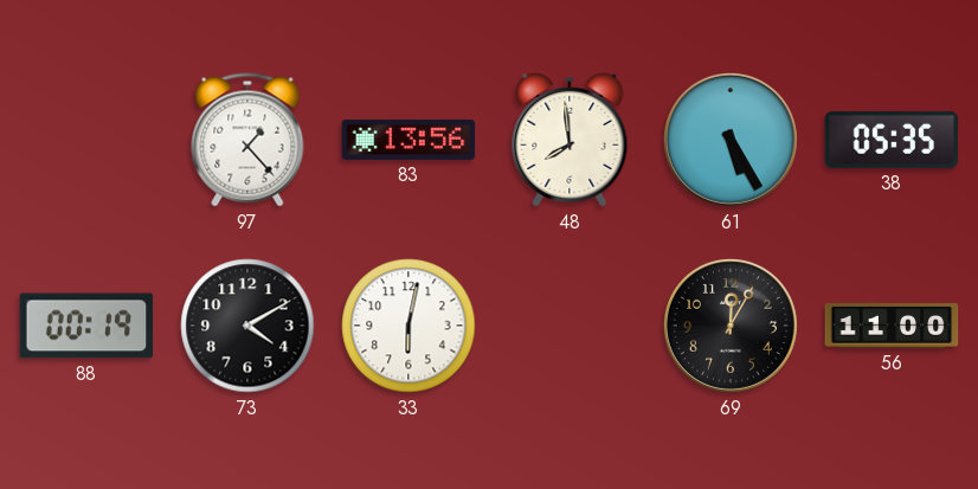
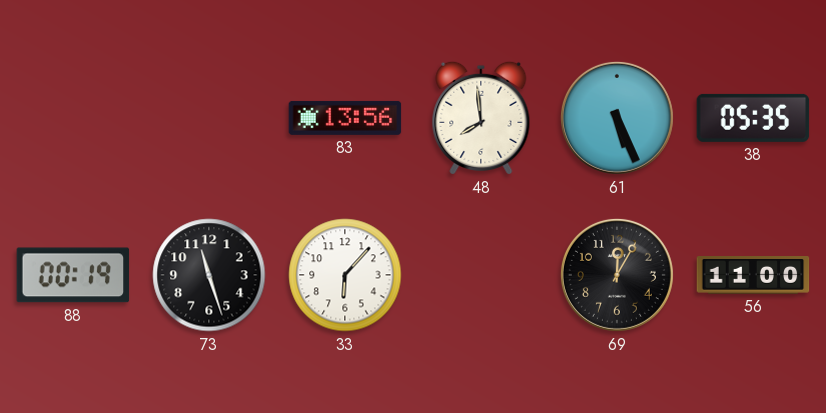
97: 1:23 -> none (247, 140)
61: 5:25 -> 5:26 (617, 118)
73: 4:10 -> 11:27 (209, 275)
33: 6:02 -> 6:07 (345, 275)
